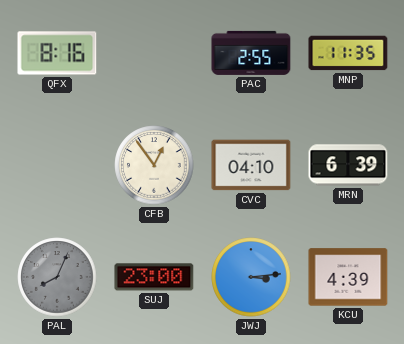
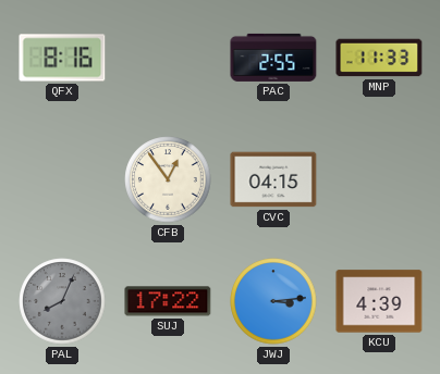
MNP: 11:35 -> 11:33 (379, 58)
CVC: 04:10 -> 04:15 (273, 179)
MRN: 6:39 -> none (348, 165)
SUJ: 23:00 -> 17:22 (168, 301)
